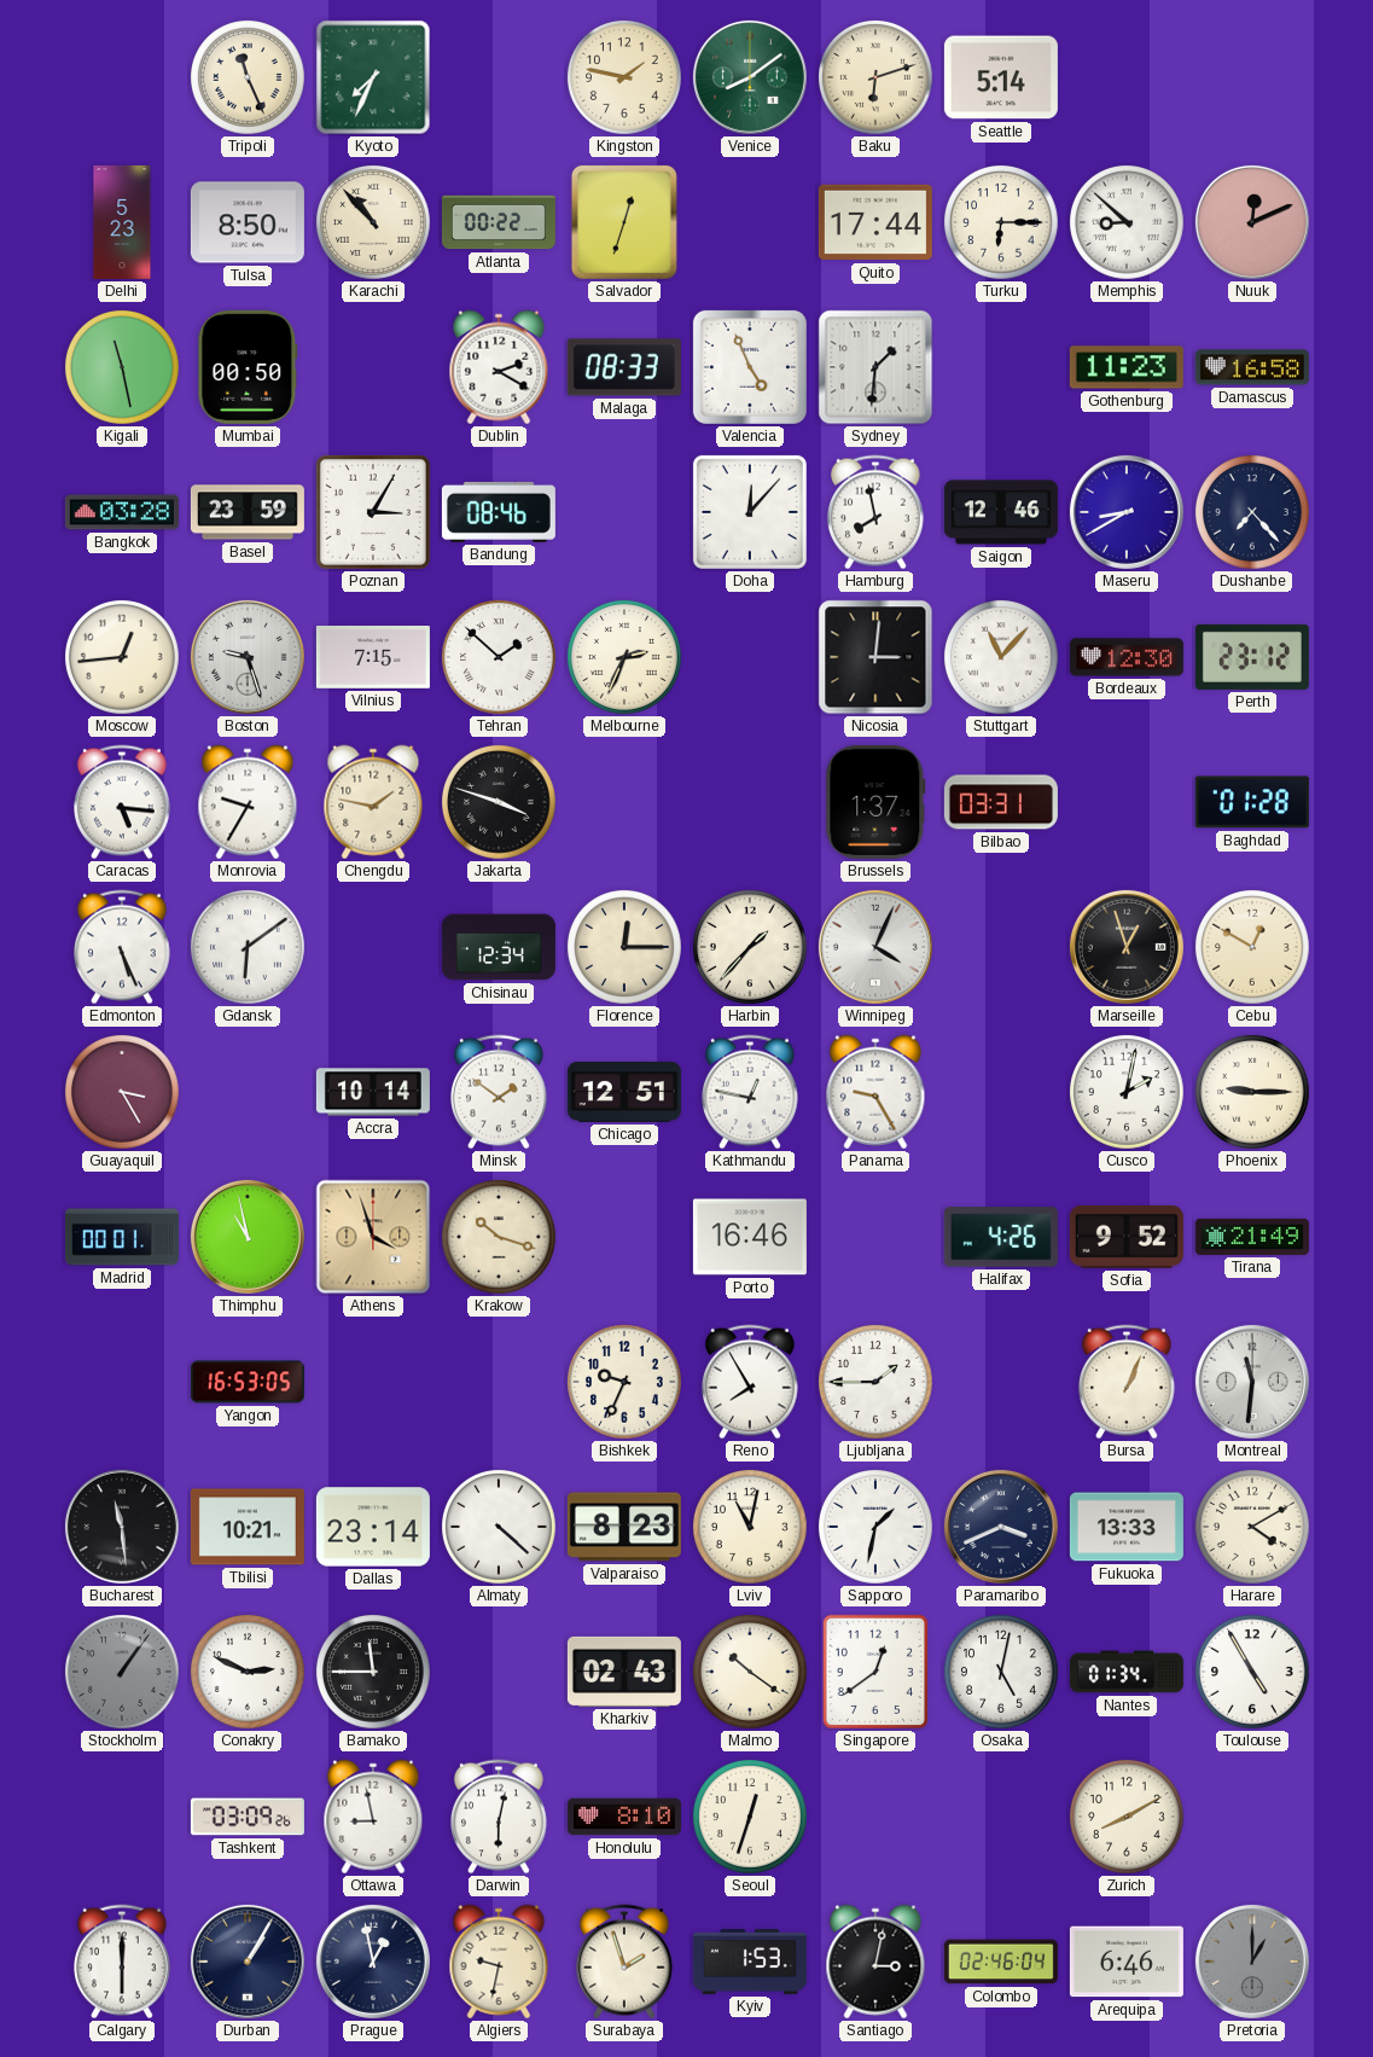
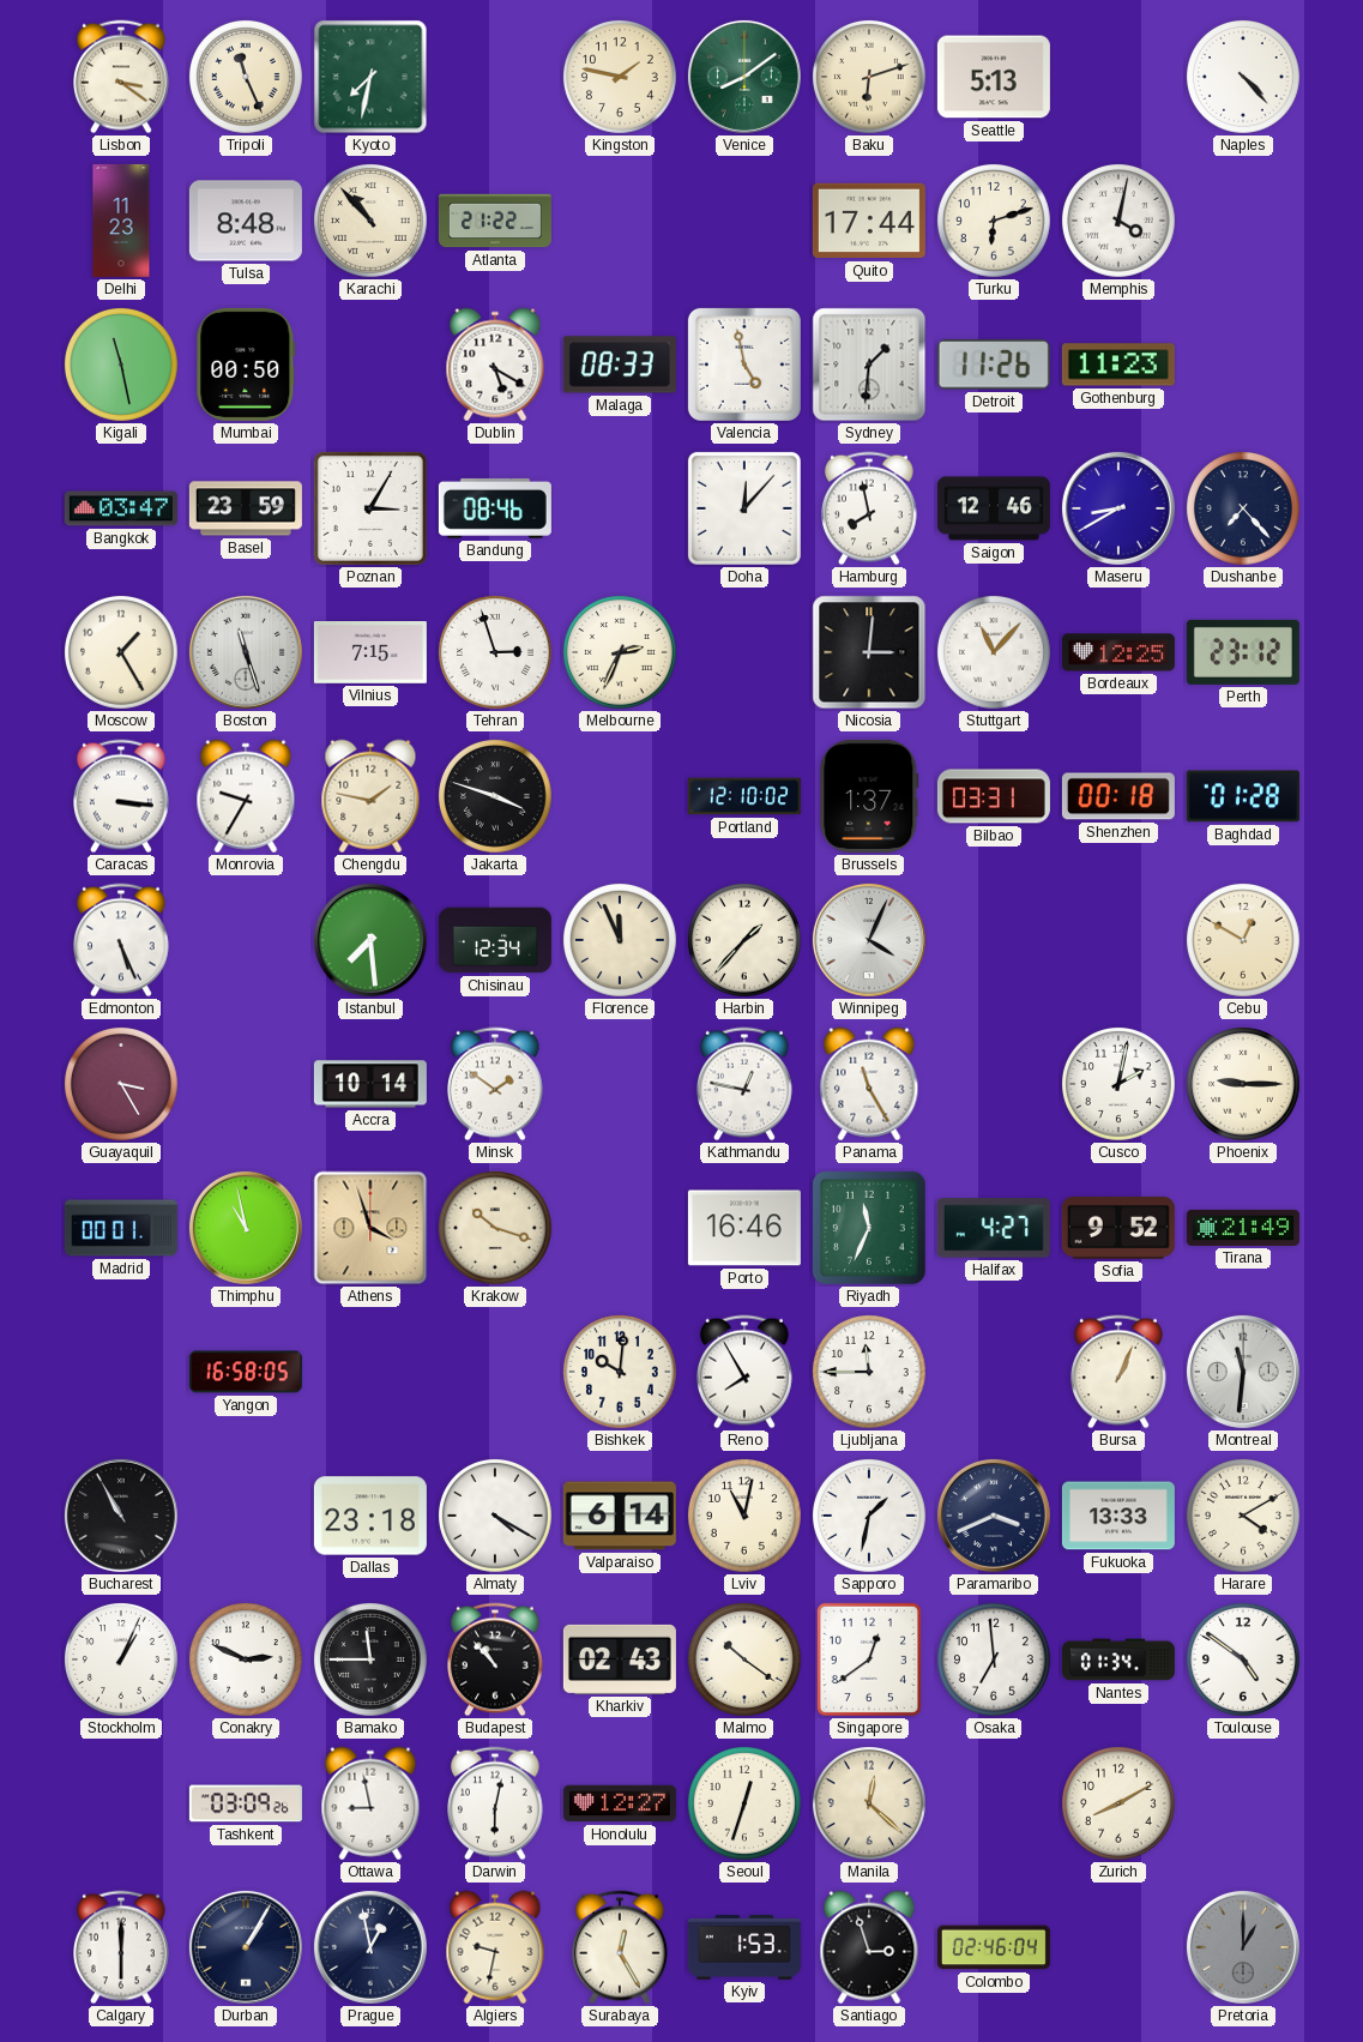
Lisbon: none -> 3:21 (122, 77)
Kyoto: 7:34 -> 7:32 (370, 77)
Seattle: 5:14 -> 5:13 (994, 77)
Naples: none -> 4:23 (1244, 78)
Delhi: 5:23 -> 11:23 (121, 221)
Tulsa: 8:50 -> 8:48 (246, 221)
Atlanta: 00:22 -> 21:22 (495, 221)
Salvador: 12:33 -> none (624, 222)
Turku: 6:15 -> 6:12 (995, 222)
Memphis: 8:52 -> 4:02 (1120, 222)
Nuuk: 12:11 -> none (1252, 222)
Dublin: 2:20 -> 5:20 (495, 365)
Valencia: 4:56 -> 4:58 (744, 365)
Detroit: none -> 11:26 (994, 365)
Damascus: 16:58 -> none (1252, 367)
Bangkok: 03:28 -> 03:47 (121, 508)
Moscow: 12:44 -> 1:25 (122, 653)
Boston: 9:27 -> 11:27 (246, 652)
Tehran: 1:52 -> 2:57 (496, 653)
Bordeaux: 12:30 -> 12:25 (1118, 652)
Caracas: 5:16 -> 3:16 (122, 796)
Portland: none -> 12:10 (744, 796)
Shenzhen: none -> 00:18 (1118, 796)
Gdansk: 6:09 -> none (249, 948)
Istanbul: none -> 7:29 (370, 940)
Florence: 12:15 -> 11:56 (621, 941)
Marseille: 12:57 -> none (1127, 947)
Chicago: 12:51 -> none (624, 1092)
Panama: 9:25 -> 11:25 (869, 1084)
Riyadh: none -> 11:34 (869, 1228)
Halifax: 4:26 -> 4:27 (994, 1228)
Yangon: 16:53 -> 16:58 (246, 1372)
Bishkek: 9:34 -> 10:01 (621, 1373)
Ljubljana: 1:45 -> 11:45 (870, 1373)
Bucharest: 11:29 -> 10:55 (121, 1516)
Tbilisi: 10:21 -> none (248, 1527)
Dallas: 23:14 -> 23:18 (370, 1516)
Almaty: 4:22 -> 4:20 (496, 1517)
Valparaiso: 8:23 -> 6:14 (620, 1516)
Stockholm: 1:06 -> 1:04 (122, 1661)
Stockholm dial: grey -> white (122, 1661)
Budapest: none -> 10:53 (496, 1659)
Osaka: 5:02 -> 6:59 (995, 1661)
Toulouse: 4:55 -> 4:51 (1244, 1661)
Honolulu: 8:10 -> 12:27 (620, 1803)
Manila: none -> 12:22 (870, 1805)
Surabaya: 1:57 -> 12:25 (621, 1947)
Santiago: 3:02 -> 2:57 (869, 1947)
Arequipa: 6:46 -> none (1127, 1962)
